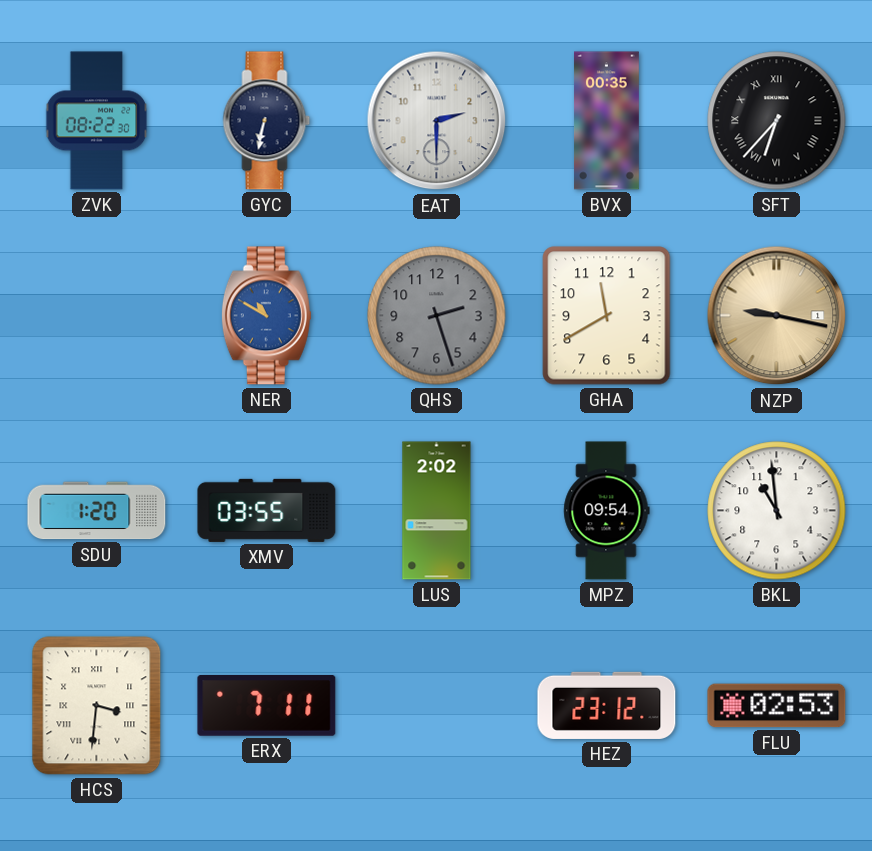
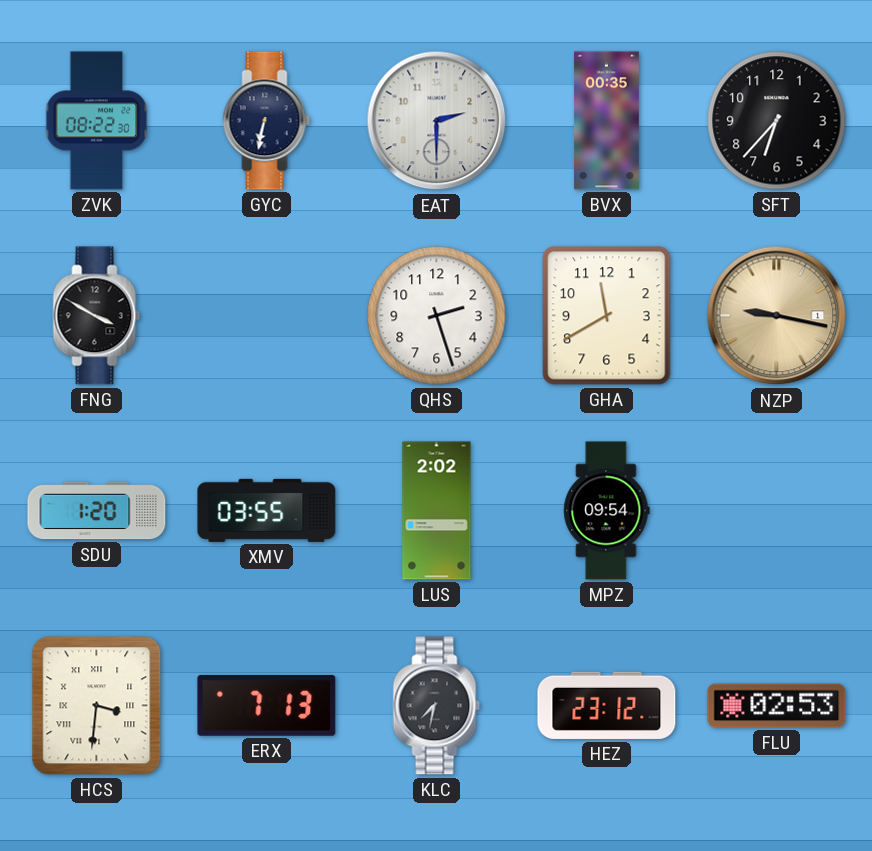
SFT numerals: Roman -> Arabic (777, 121)
FNG: none -> 3:50 (97, 316)
NER: 10:50 -> none (266, 316)
QHS dial: grey -> white (437, 316)
BKL: 10:59 -> none (777, 511)
ERX: 7:11 -> 7:13 (267, 706)
KLC: none -> 7:32 (437, 706)
